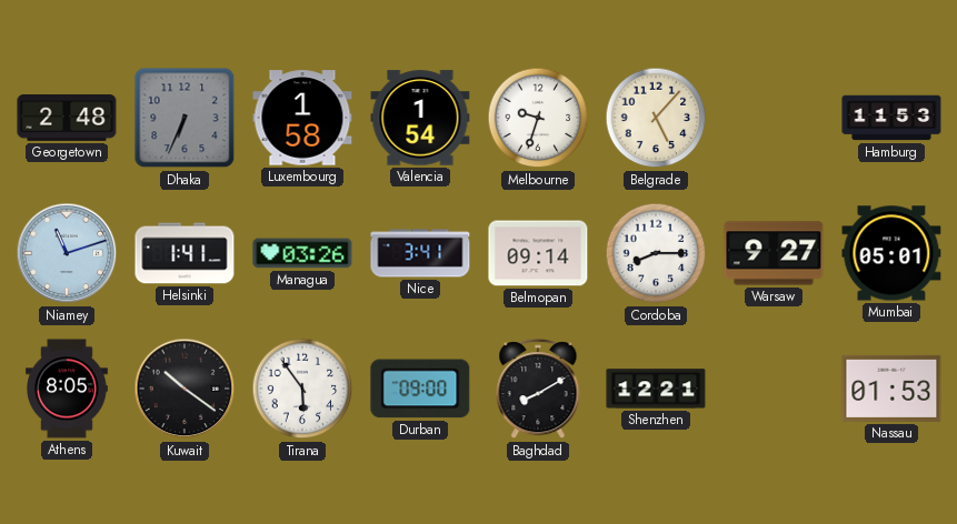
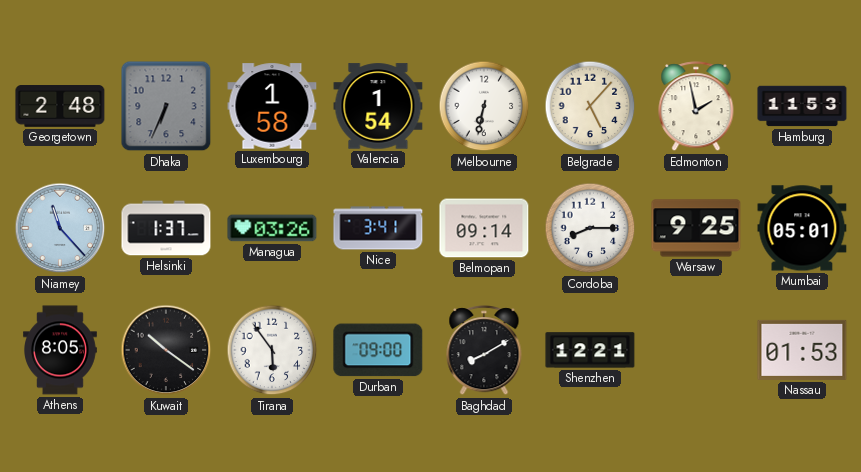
Melbourne: 9:33 -> 6:32 (484, 106)
Edmonton: none -> 1:58 (696, 107)
Niamey: 11:12 -> 11:23 (60, 228)
Helsinki: 1:41 -> 1:37 (166, 228)
Warsaw: 9:27 -> 9:25 (696, 228)
